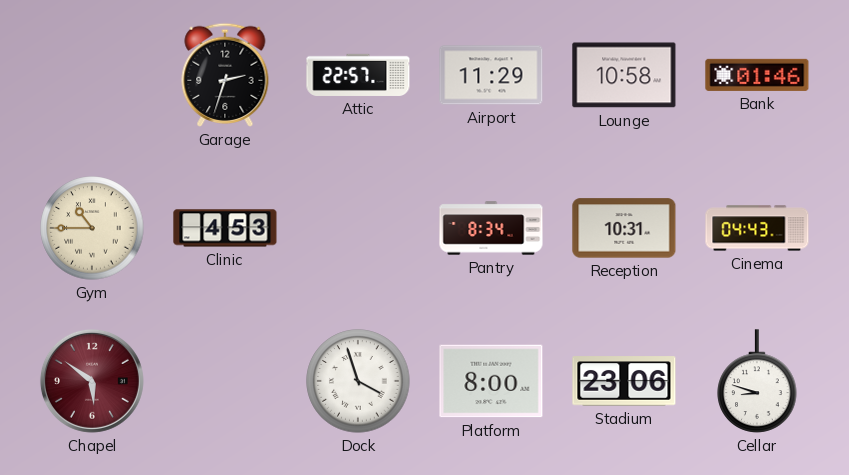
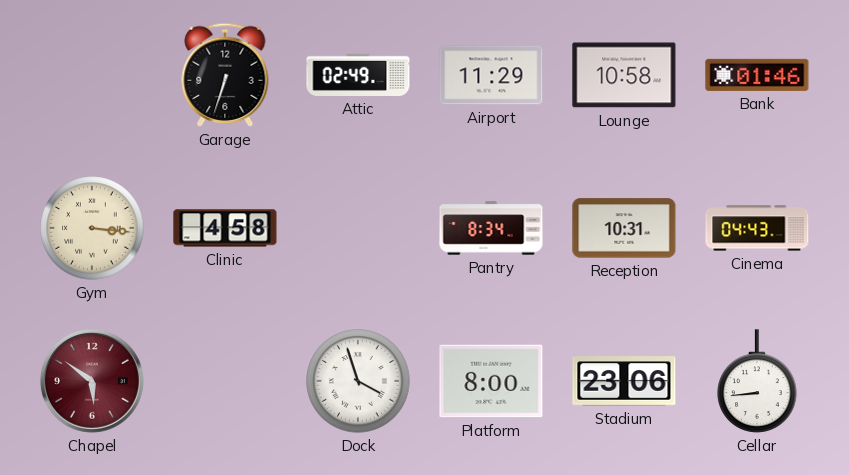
Garage: 2:33 -> 6:33 (225, 75)
Attic: 22:57 -> 02:49 (358, 75)
Gym: 10:45 -> 3:16 (92, 228)
Clinic: 4:53 -> 4:58 (225, 228)
Cellar: 8:48 -> 8:44 (757, 381)
